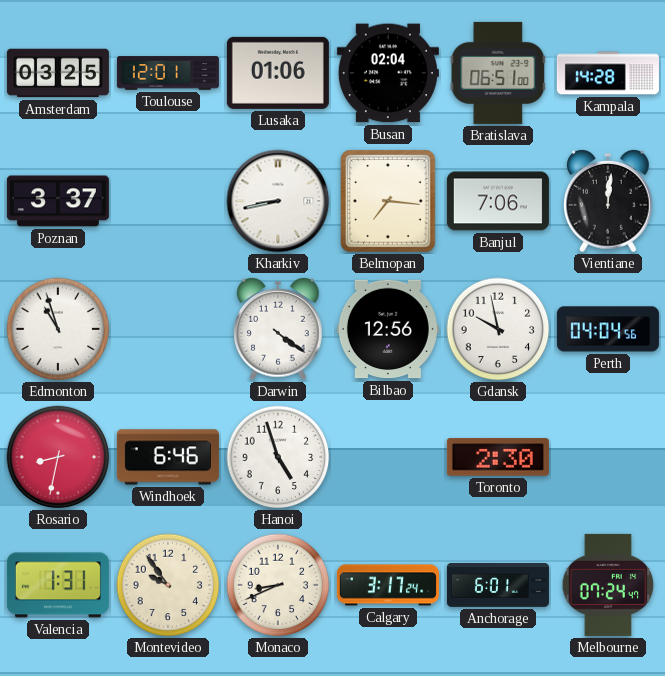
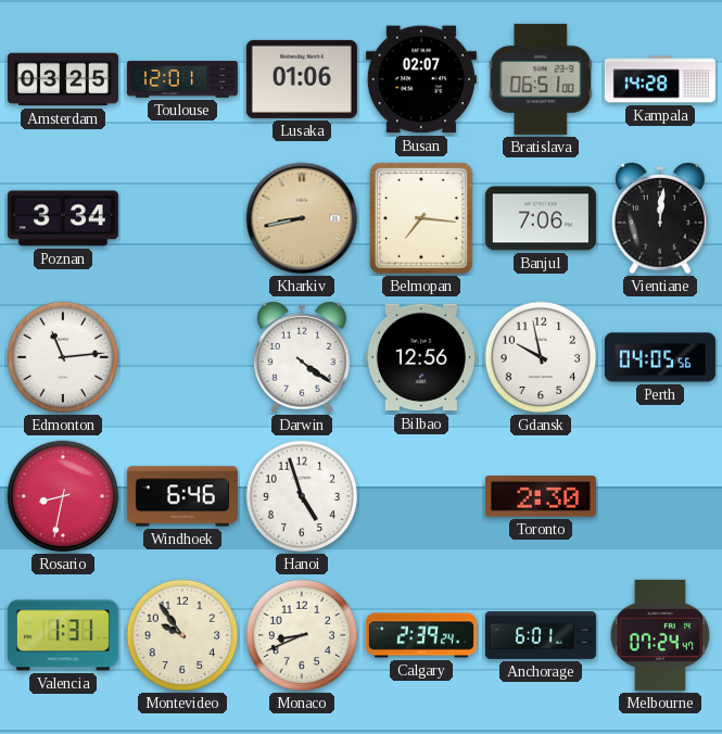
Busan: 02:04 -> 02:07 (421, 79)
Poznan: 3:37 -> 3:34 (63, 218)
Kharkiv dial: white -> champagne (302, 218)
Edmonton: 10:57 -> 11:14 (63, 357)
Perth: 04:04 -> 04:05 (660, 357)
Calgary: 3:17 -> 2:39 (421, 635)
